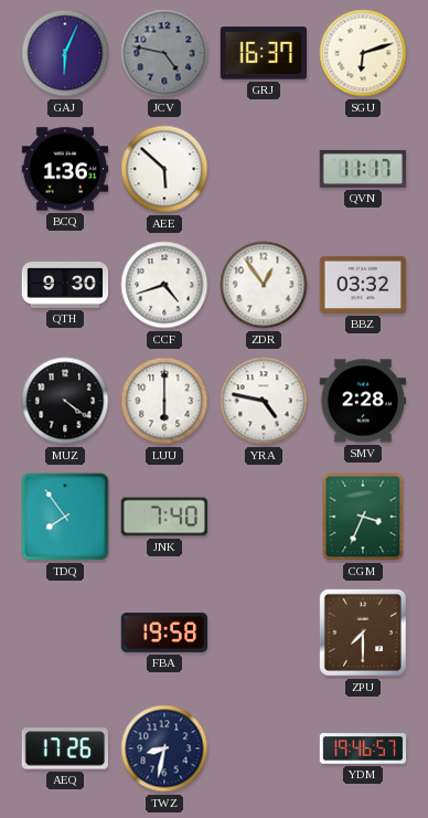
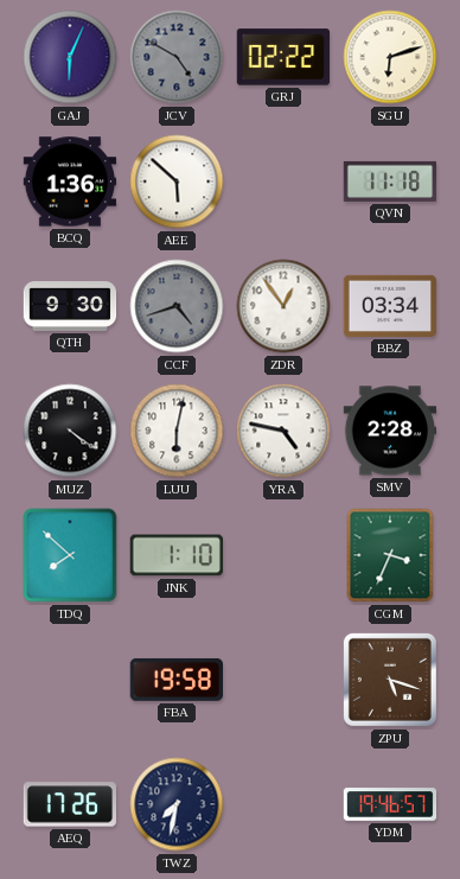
JCV: 4:47 -> 4:50 (177, 57)
GRJ: 16:37 -> 02:22 (282, 57)
QVN: 11:17 -> 11:18 (390, 181)
CCF dial: white -> grey (177, 306)
BBZ: 03:32 -> 03:34 (390, 306)
LUU: 6:00 -> 6:02 (177, 431)
TDQ: 7:54 -> 7:52 (70, 555)
JNK: 7:40 -> 1:10 (175, 555)
ZPU: 7:30 -> 5:18 (390, 680)
TWZ: 8:32 -> 7:32 (177, 804)
